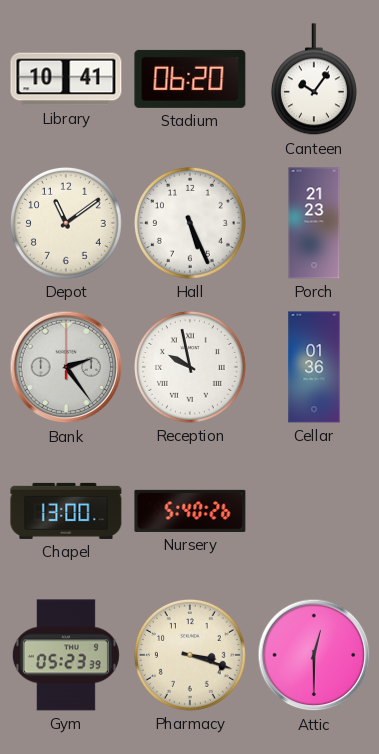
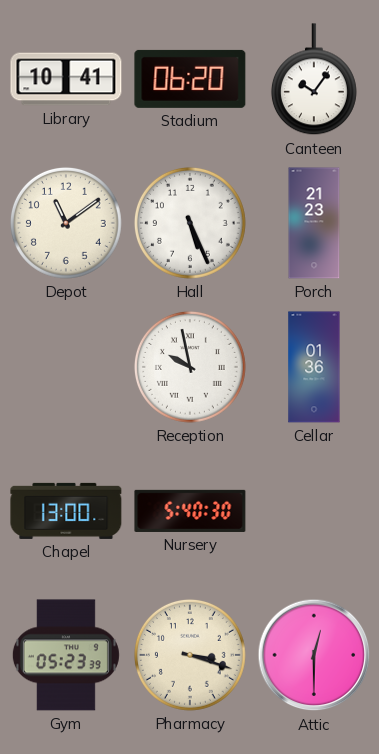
Bank: 2:24 -> none (66, 367)
Nursery: 5:40:26 -> 5:40:30 (190, 511)
